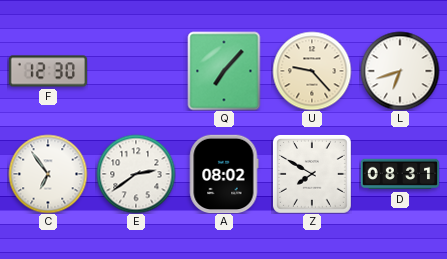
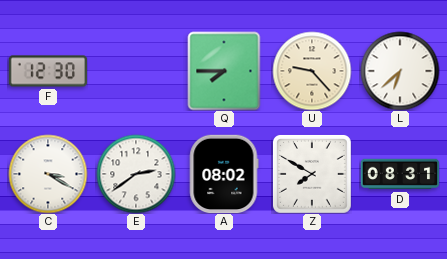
Q: 7:07 -> 7:45 (224, 71)
L: 6:42 -> 6:38 (400, 71)
C: 6:54 -> 3:20 (48, 174)
